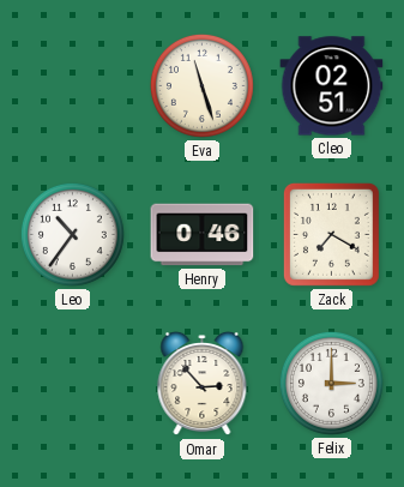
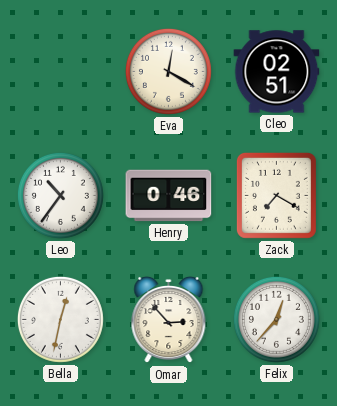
Eva: 11:27 -> 12:20 (168, 71)
Bella: none -> 12:32 (60, 319)
Felix: 3:00 -> 12:37 (276, 319)
